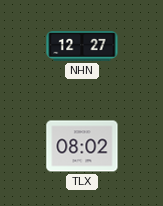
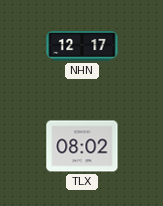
NHN: 12:27 -> 12:17 (82, 47)
